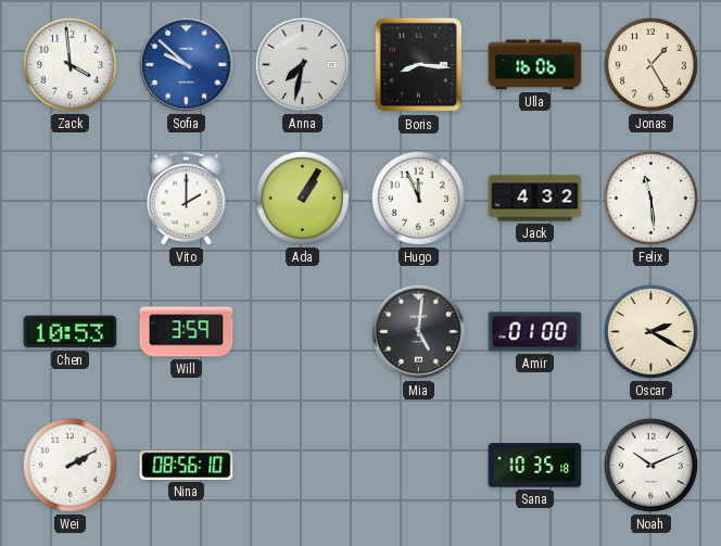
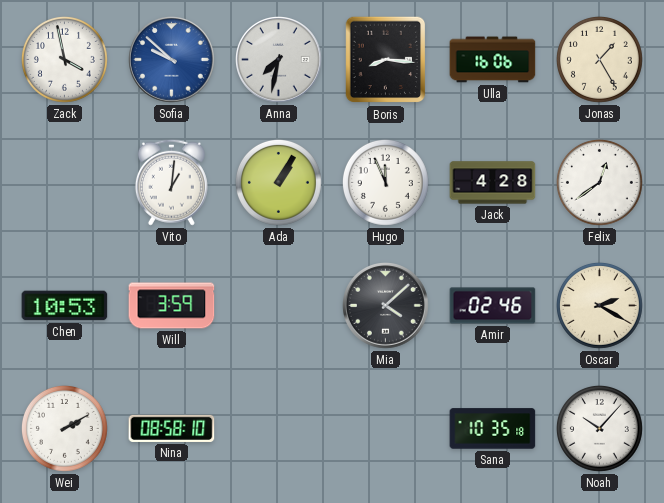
Zack: 3:59 -> 3:58 (64, 59)
Vito: 2:00 -> 1:01 (171, 182)
Jack: 4:32 -> 4:28 (493, 183)
Felix: 11:29 -> 12:39 (599, 182)
Mia: 5:01 -> 4:08 (386, 306)
Amir: 01:00 -> 02:46 (493, 306)
Nina: 08:56 -> 08:58 (172, 428)
Noah: 10:11 -> 10:07 (599, 428)
